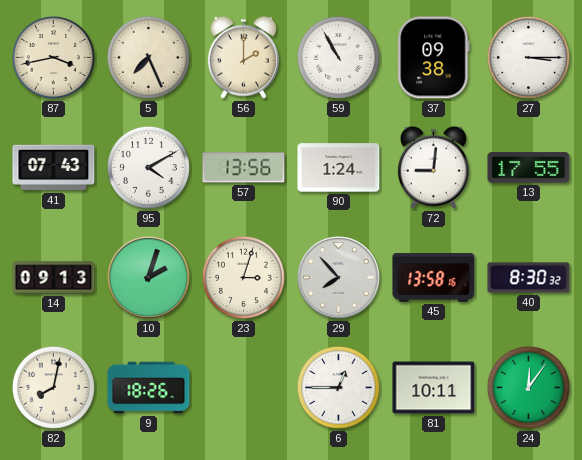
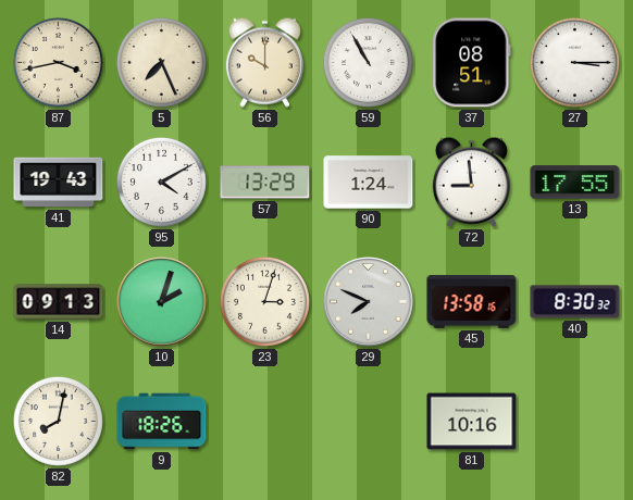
56: 2:00 -> 10:00 (264, 62)
37: 09:38 -> 08:51 (472, 63)
41: 07:43 -> 19:43 (59, 183)
57: 13:56 -> 13:29 (265, 183)
72: 9:01 -> 8:59 (471, 182)
29: 7:53 -> 7:49 (369, 302)
6: 12:45 -> none (338, 387)
81: 10:11 -> 10:16 (472, 422)
24: 12:06 -> none (528, 387)
